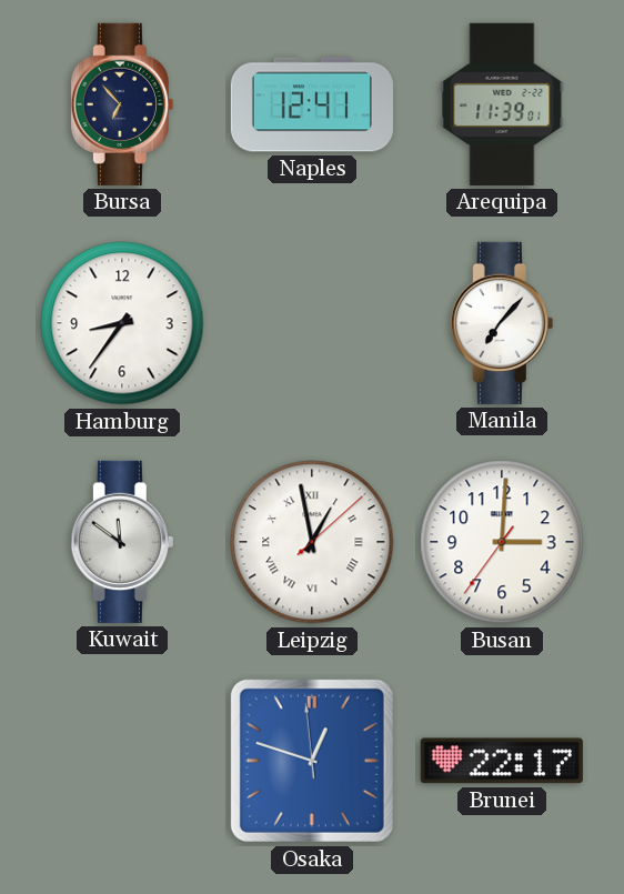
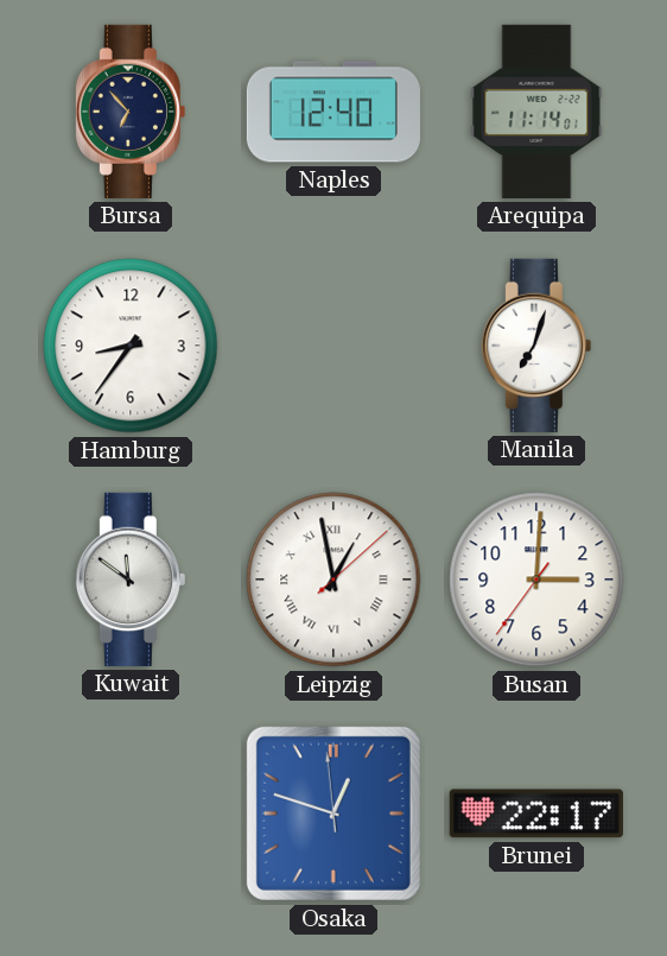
Naples: 12:41 -> 12:40 (333, 112)
Arequipa: 11:39 -> 11:14 (536, 112)
Manila: 7:07 -> 7:03 (536, 346)
